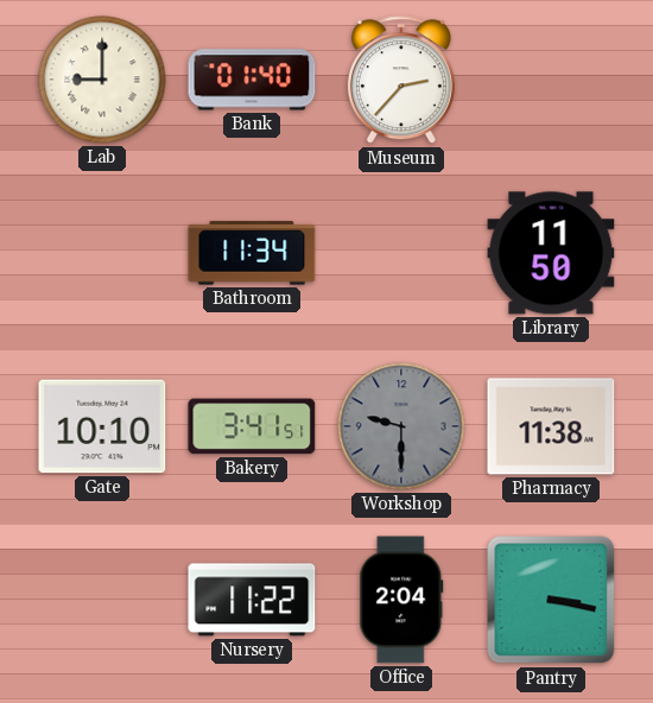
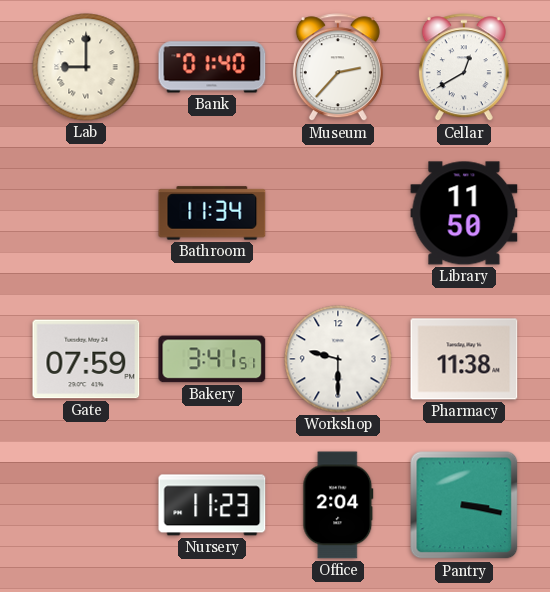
Cellar: none -> 12:40 (464, 68)
Gate: 10:10 -> 07:59 (86, 359)
Workshop dial: grey -> white (338, 359)
Nursery: 11:22 -> 11:23 (212, 505)
